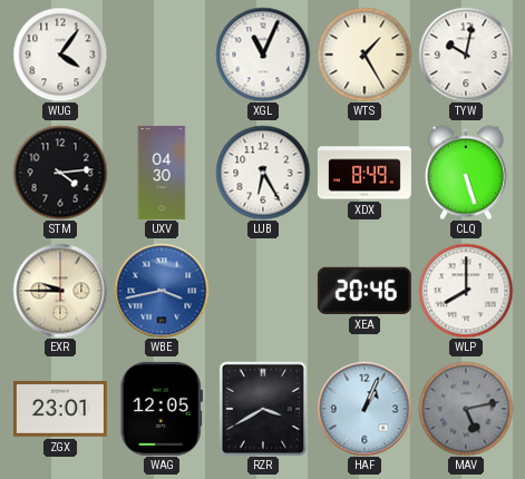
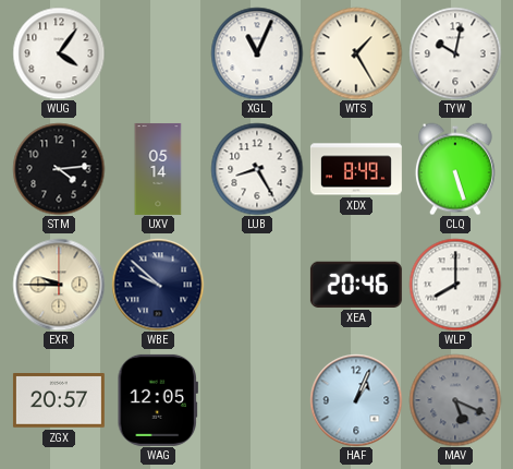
UXV: 04:30 -> 05:14 (158, 169)
LUB: 6:25 -> 8:25 (257, 169)
WBE: 3:43 -> 9:52 (158, 285)
WBE dial: blue -> navy (158, 285)
ZGX: 23:01 -> 20:57 (59, 401)
RZR: 3:40 -> none (263, 409)
MAV: 5:13 -> 5:19 (455, 400)
